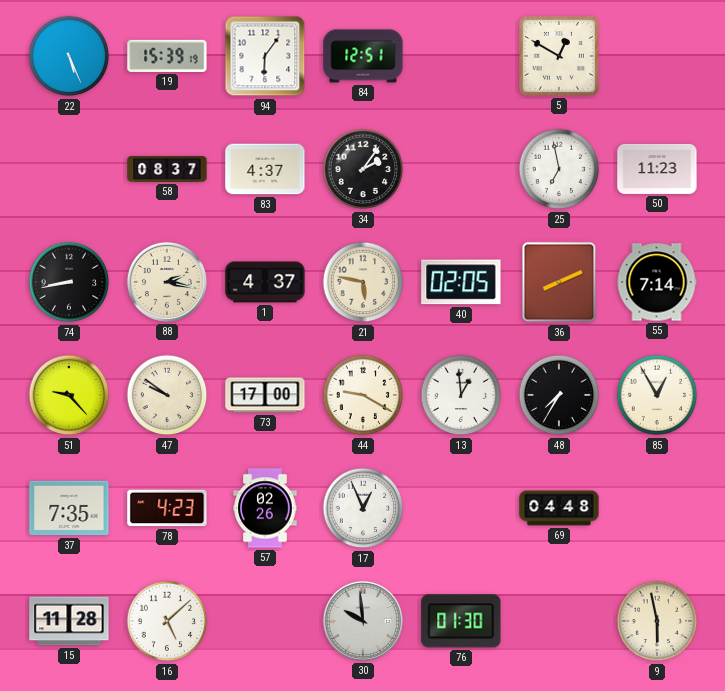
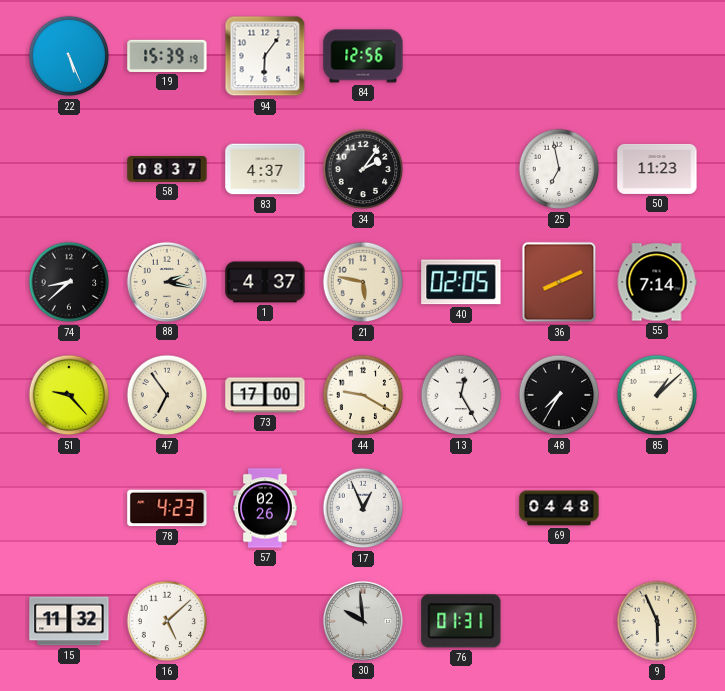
84: 12:51 -> 12:56 (363, 56)
5: 12:50 -> none (559, 56)
74: 8:43 -> 8:38 (69, 282)
47: 9:51 -> 6:54 (167, 395)
13: 12:59 -> 12:25 (461, 395)
85: 12:55 -> 1:08 (657, 395)
37: 7:35 -> none (69, 508)
15: 11:28 -> 11:32 (69, 621)
76: 01:30 -> 01:31 (461, 621)
9: 5:58 -> 5:56 (657, 621)
